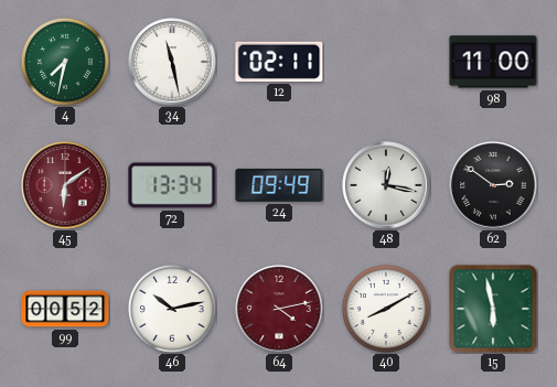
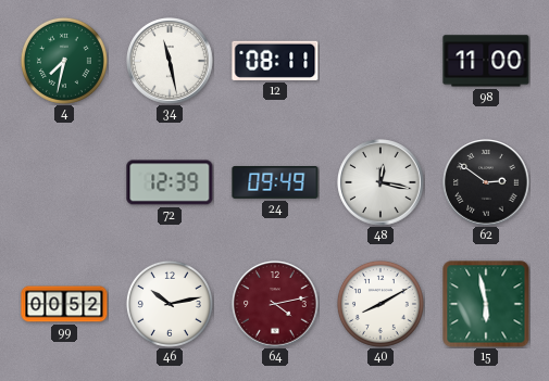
12: 02:11 -> 08:11 (275, 61)
45: 6:09 -> none (65, 185)
72: 13:34 -> 12:39 (170, 182)
